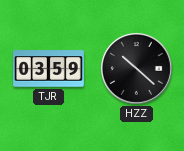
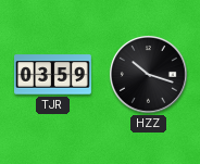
HZZ: 10:22 -> 10:18 (148, 74)
